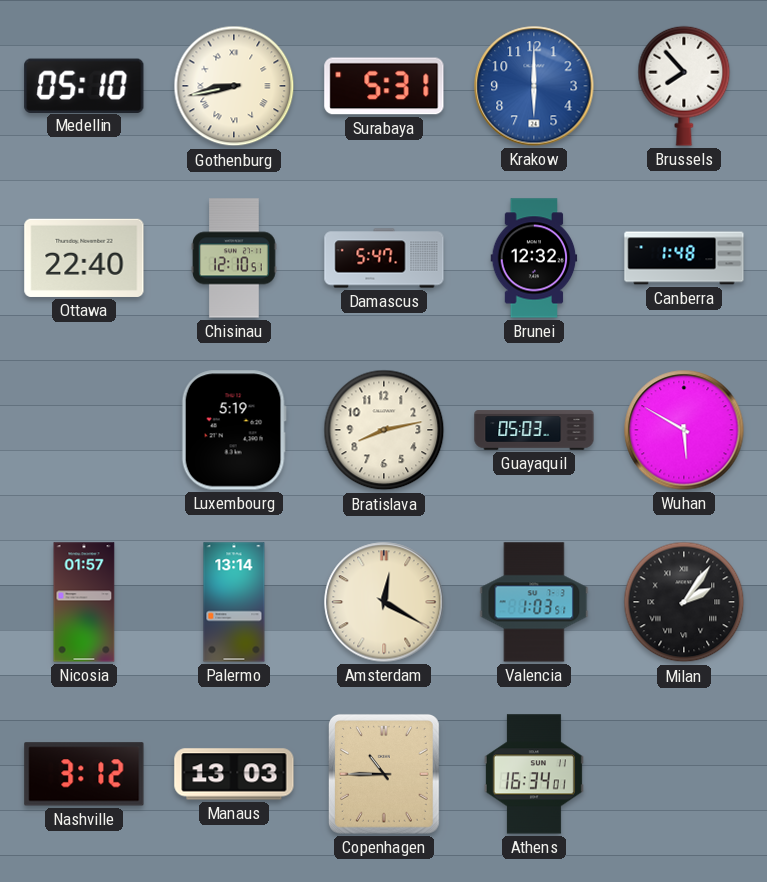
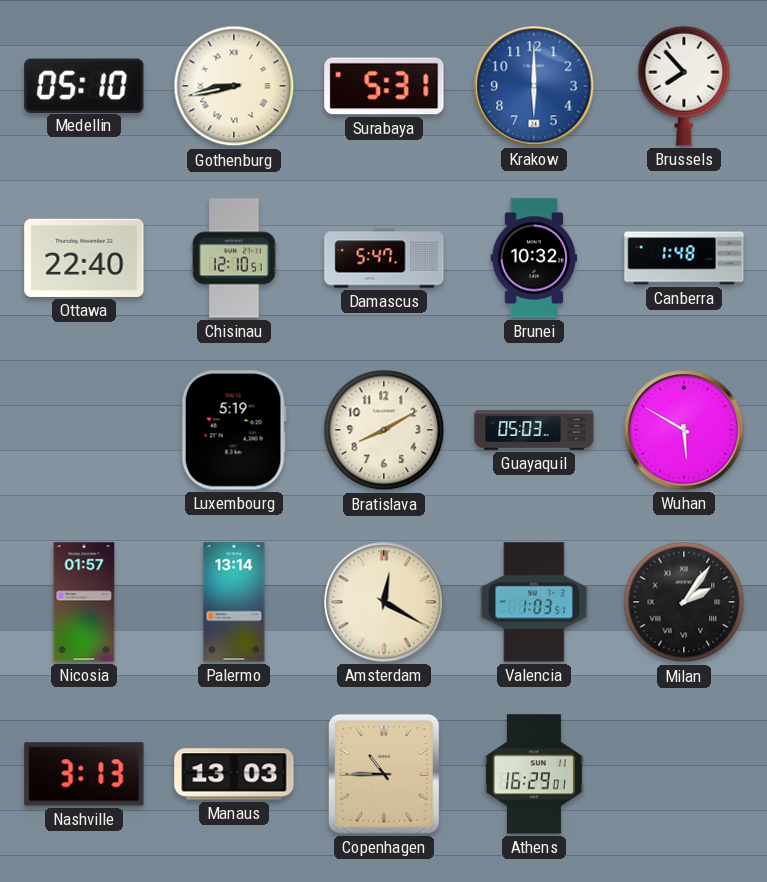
Brunei: 12:32 -> 10:32 (534, 258)
Bratislava: 8:13 -> 8:10 (384, 430)
Nashville: 3:12 -> 3:13 (84, 774)
Athens: 16:34 -> 16:29 (534, 774)
